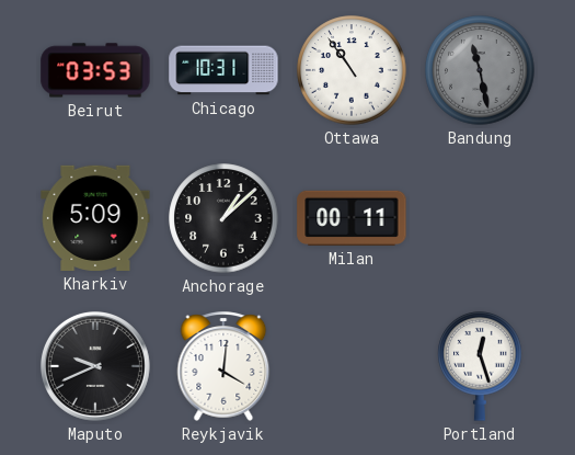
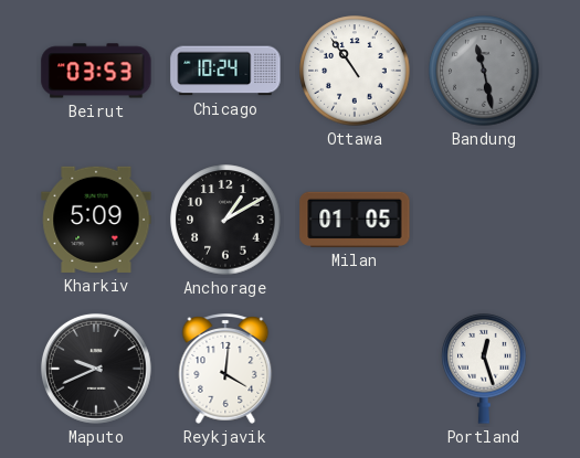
Chicago: 10:31 -> 10:24 (225, 71)
Anchorage: 1:08 -> 1:10 (225, 220)
Milan: 00:11 -> 01:05 (355, 220)
